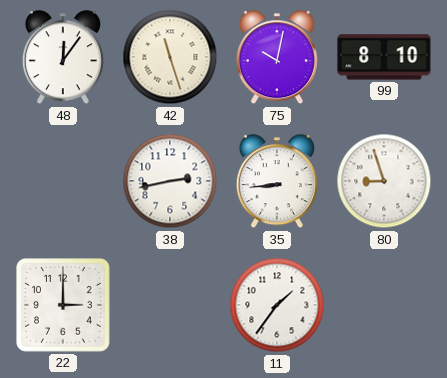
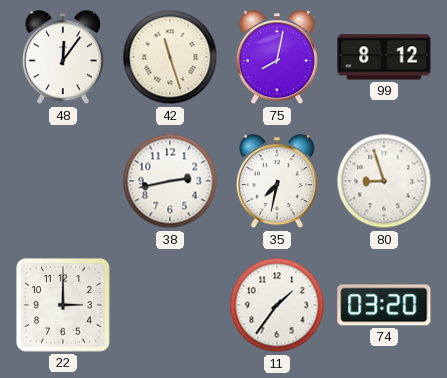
75: 10:02 -> 8:02 (277, 58)
99: 8:10 -> 8:12 (384, 57)
35: 8:44 -> 7:32 (277, 182)
74: none -> 03:20 (384, 305)
